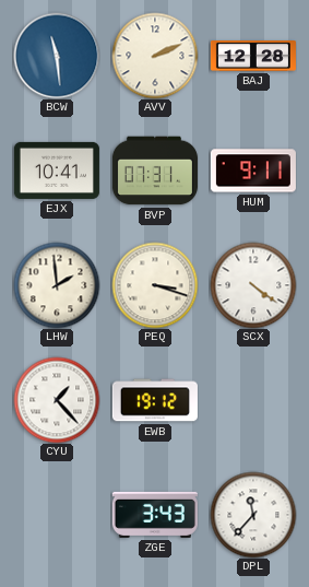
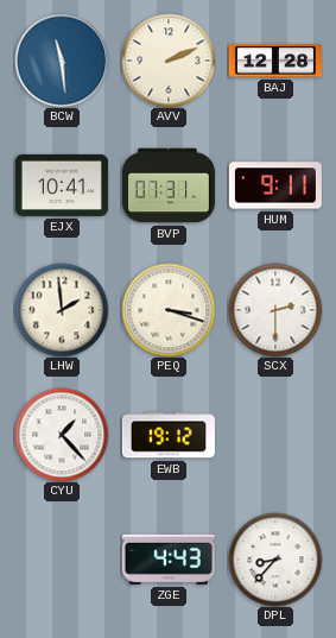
SCX: 4:21 -> 2:30 (275, 310)
ZGE: 3:43 -> 4:43 (169, 560)
DPL: 11:37 -> 8:37 (275, 560)
